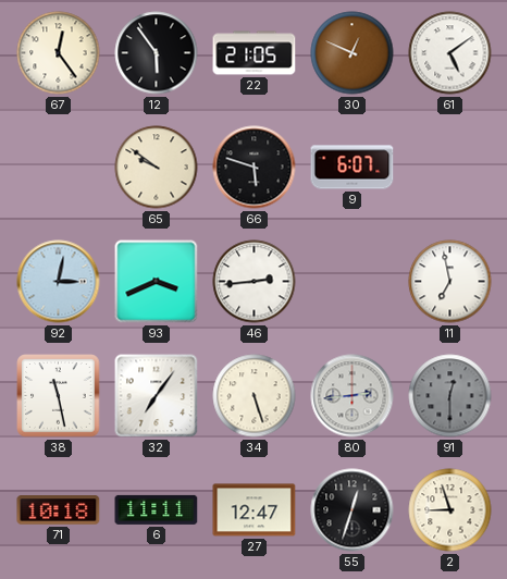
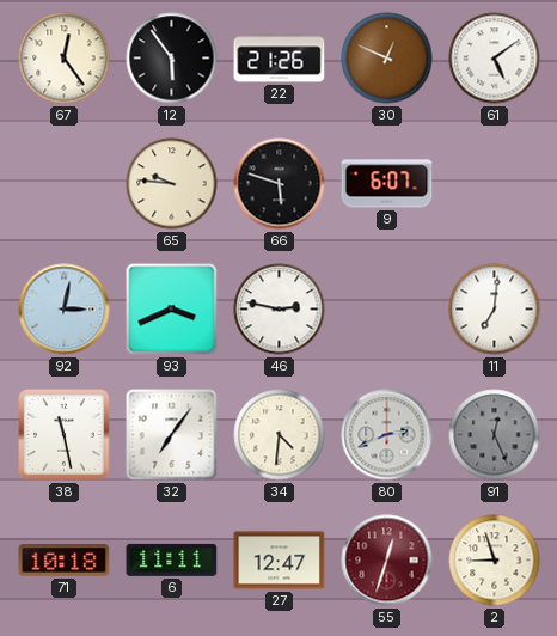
22: 21:05 -> 21:26 (280, 59)
65: 9:51 -> 9:46 (172, 184)
46: 2:44 -> 2:47 (280, 310)
11: 6:58 -> 7:01 (495, 310)
34: 5:27 -> 4:31 (280, 435)
80: 2:44 -> 2:41 (387, 435)
91: 12:30 -> 12:26 (495, 435)
55 dial: black -> burgundy (387, 561)
